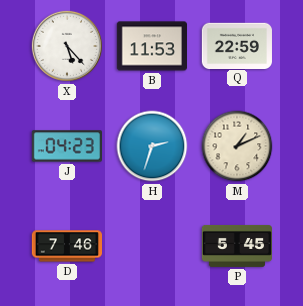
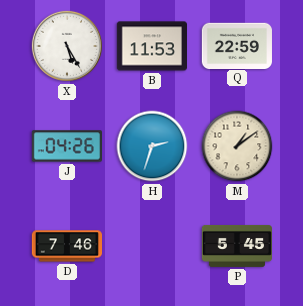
X: 5:23 -> 5:25 (67, 46)
J: 04:23 -> 04:26 (66, 146)
M: 1:11 -> 1:09 (237, 146)
